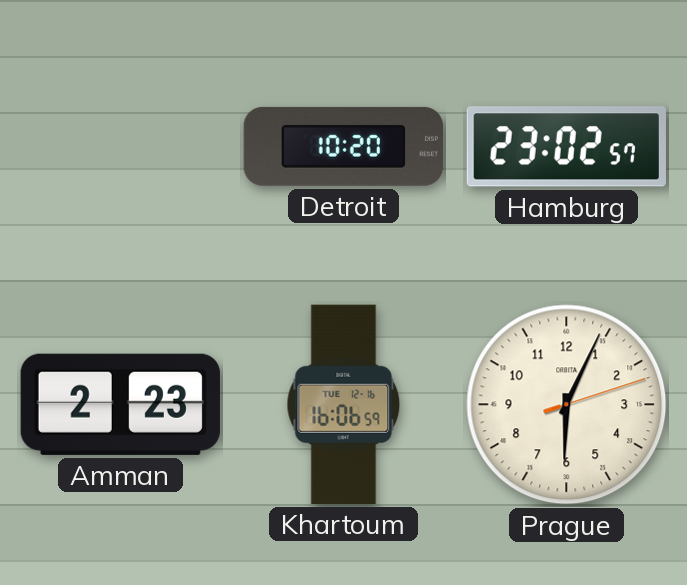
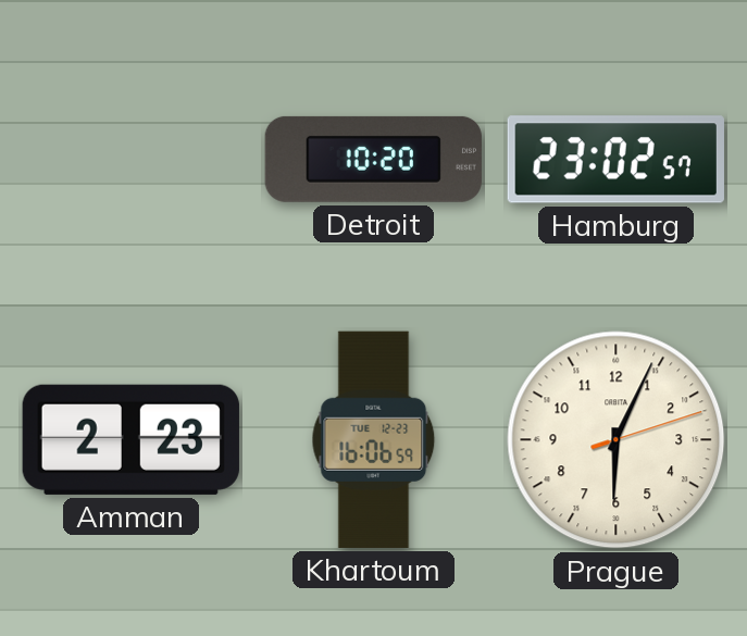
Khartoum date: TUE 12-16 -> TUE 12-23 (374, 439)
